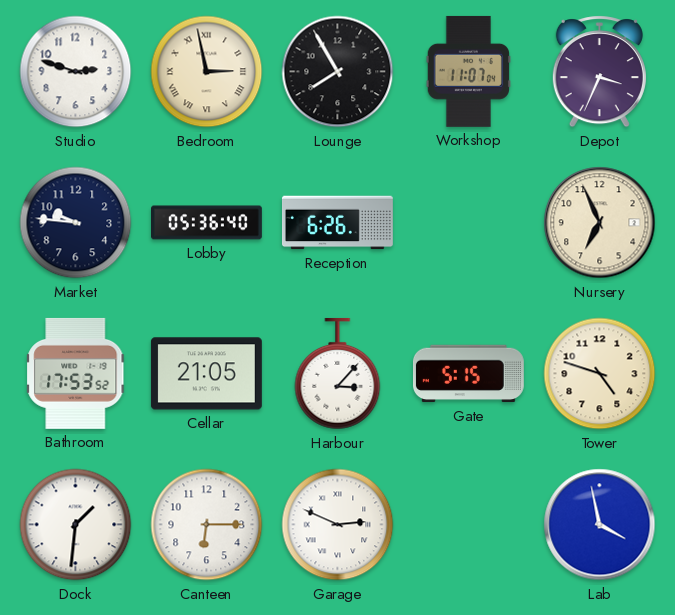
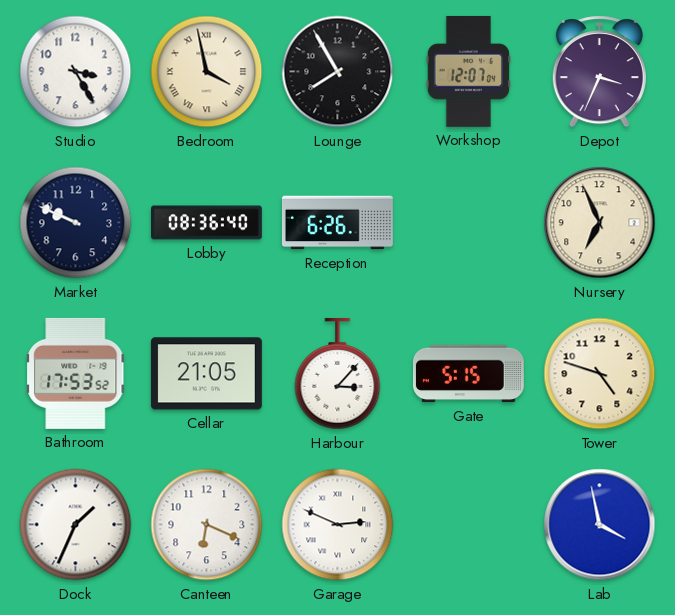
Studio: 2:48 -> 3:25 (76, 72)
Bedroom: 2:58 -> 3:58 (207, 72)
Workshop: 11:07 -> 12:07 (468, 71)
Market: 9:46 -> 9:49 (76, 223)
Lobby: 05:36 -> 08:36 (207, 223)
Dock: 1:31 -> 1:34 (76, 525)
Canteen: 6:15 -> 6:19 (207, 525)
